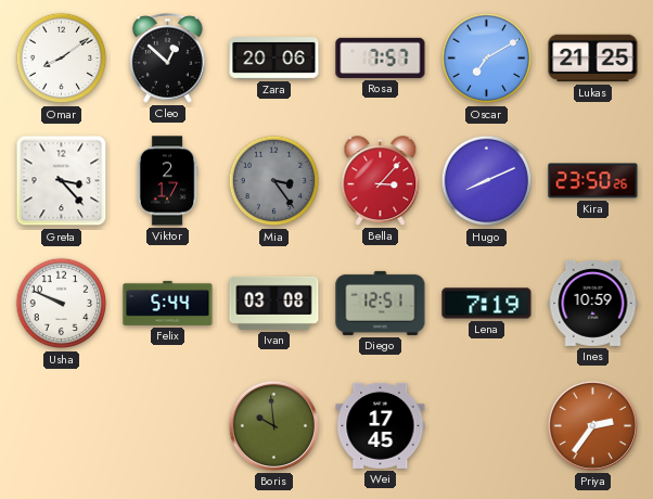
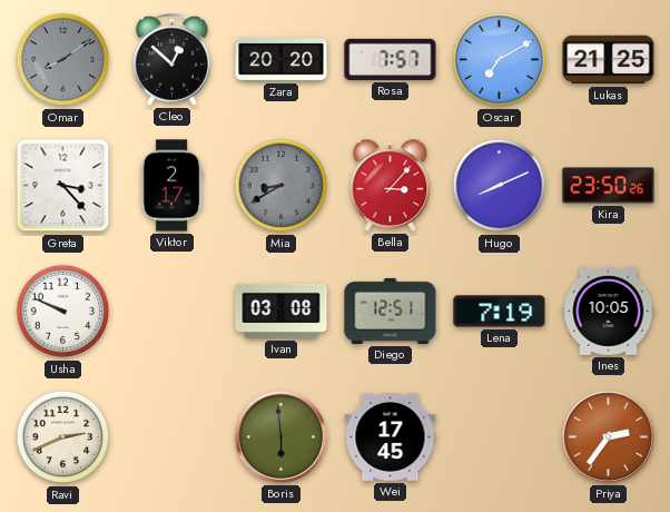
Omar dial: white -> grey (63, 60)
Zara: 20:06 -> 20:20 (282, 60)
Mia: 3:24 -> 8:40 (282, 186)
Felix: 5:44 -> none (168, 303)
Ines: 10:59 -> 10:05 (609, 311)
Ravi: none -> 2:41 (63, 437)
Boris: 9:59 -> 5:59 (280, 436)
